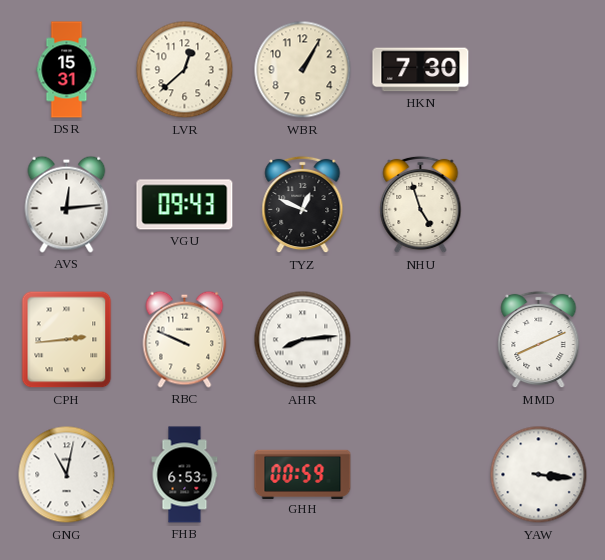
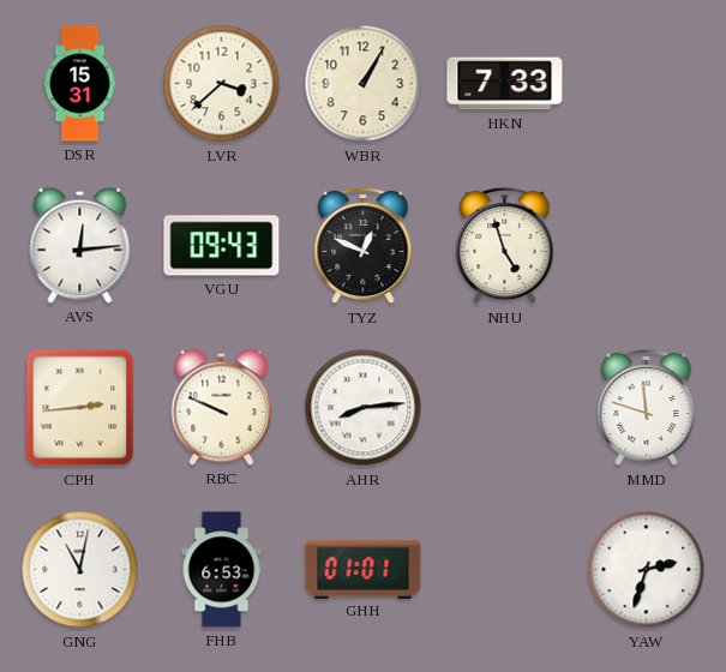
LVR: 12:38 -> 3:38 (222, 84)
HKN: 7:30 -> 7:33 (505, 84)
MMD: 8:11 -> 11:48 (647, 408)
GHH: 00:59 -> 01:01 (364, 569)
YAW: 3:16 -> 2:33 (647, 570)
